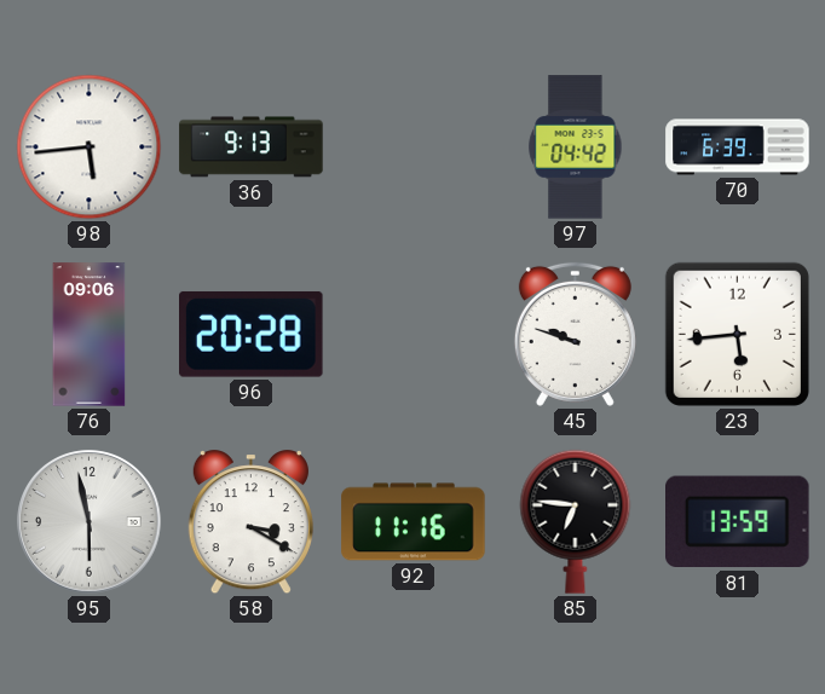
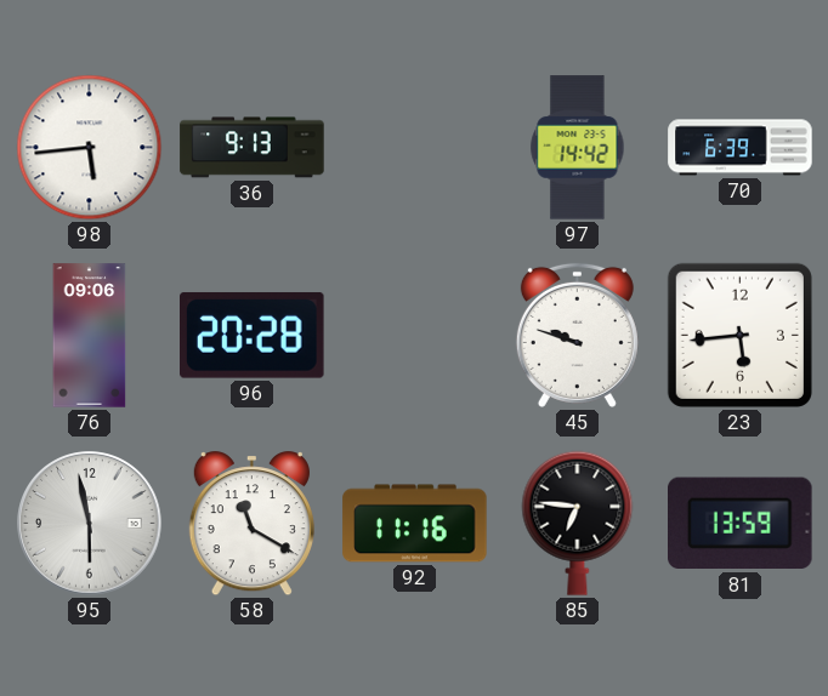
97: 04:42 -> 14:42 (578, 148)
58: 3:20 -> 11:20 (251, 524)
